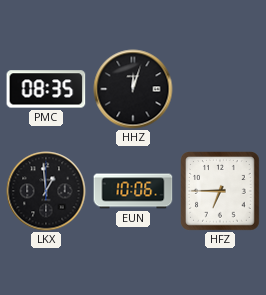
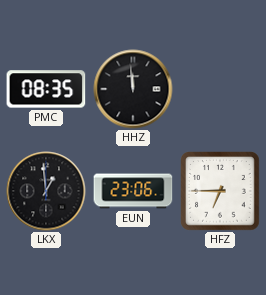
HHZ: 12:03 -> 11:59 (133, 89)
EUN: 10:06 -> 23:06 (133, 191)
